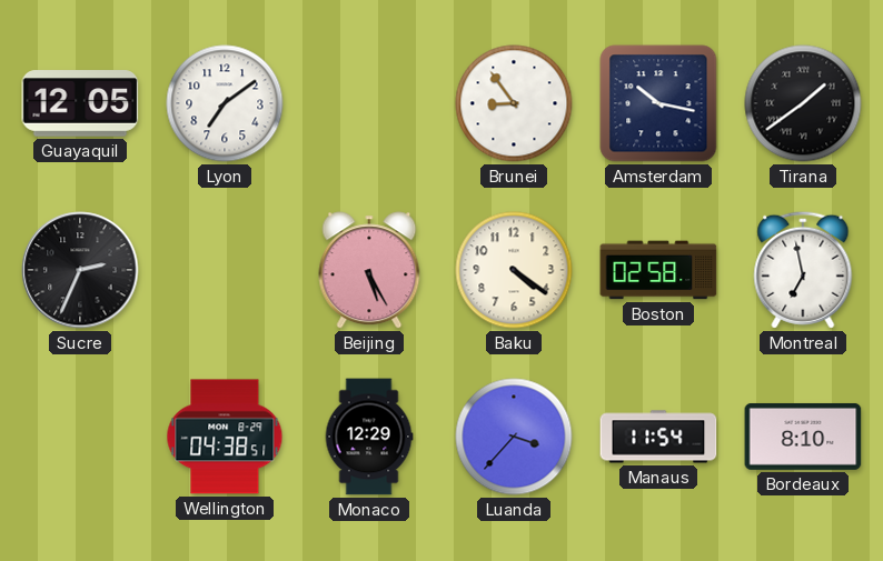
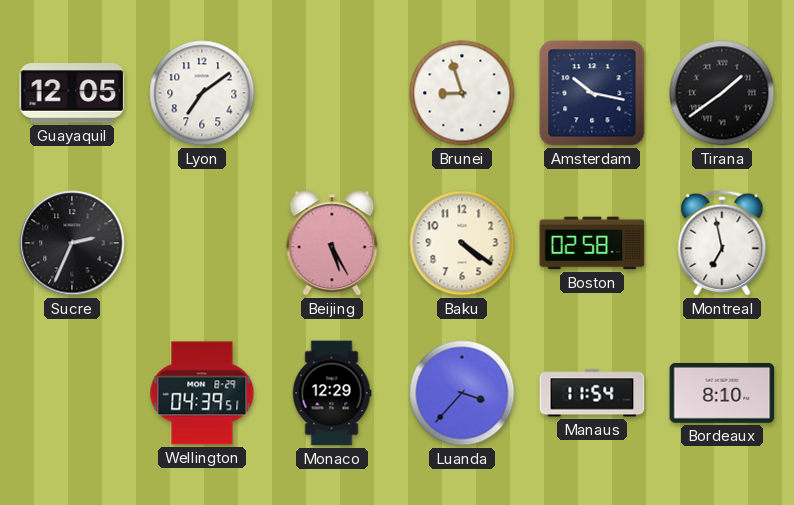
Brunei: 8:54 -> 8:57 (462, 93)
Wellington: 04:38 -> 04:39 (202, 393)
